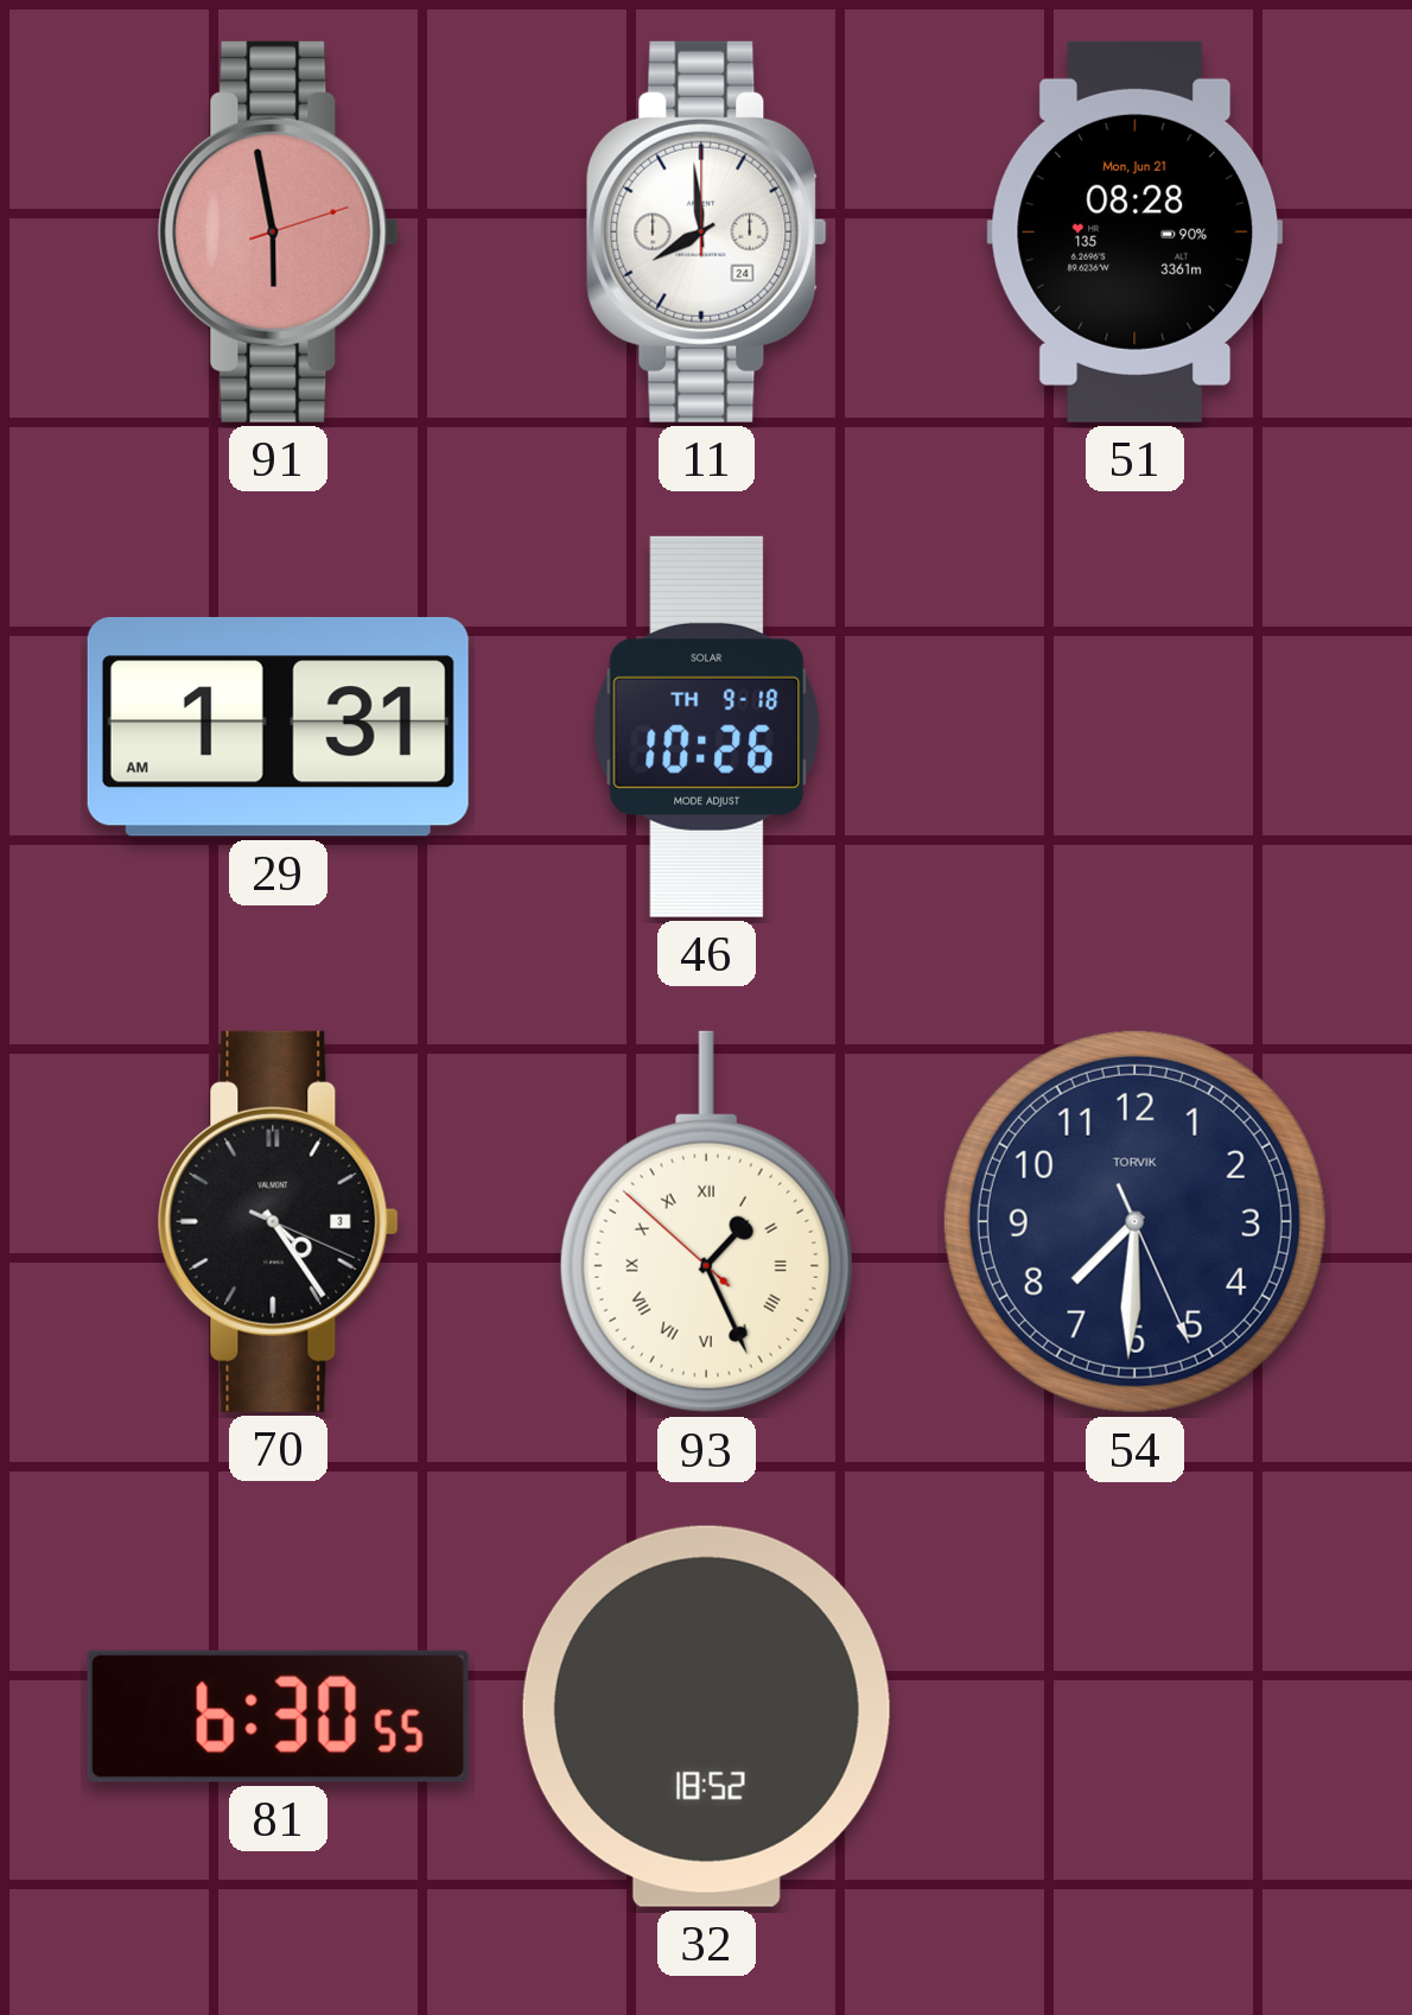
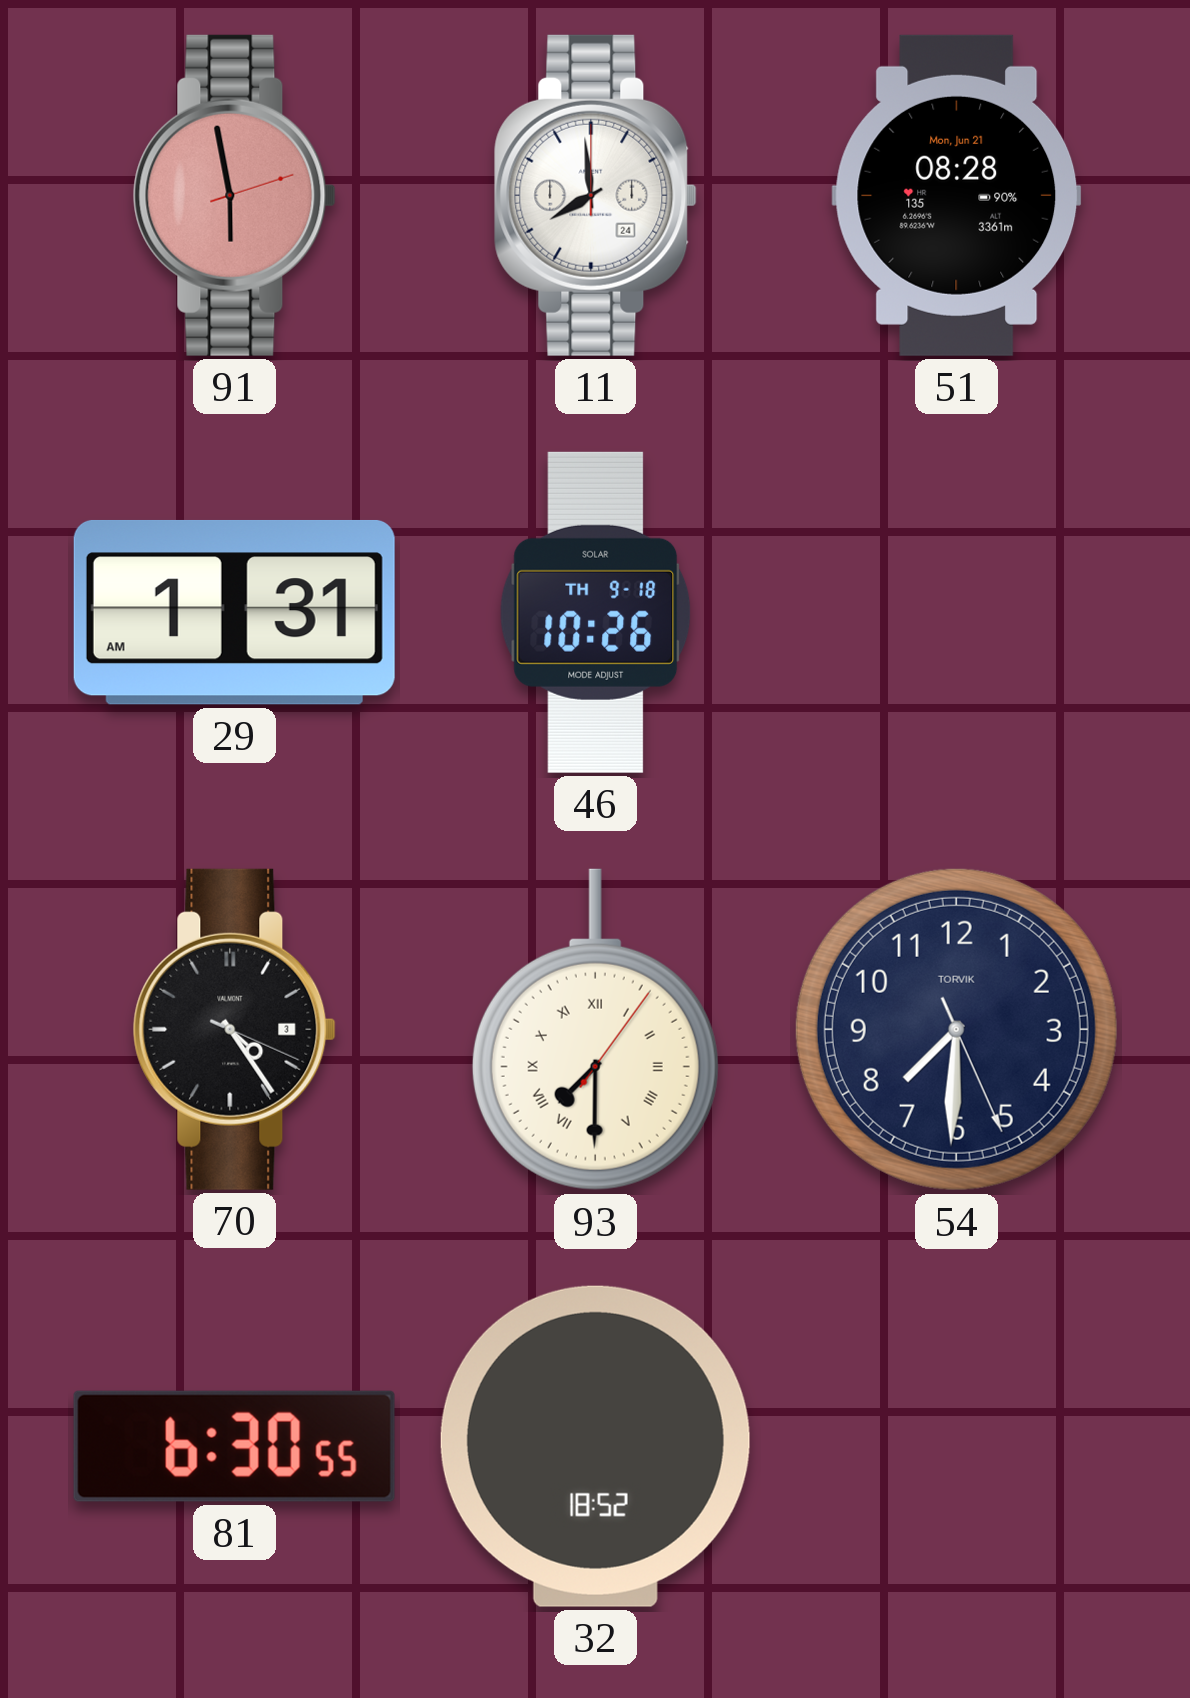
93: 1:25 -> 7:30 (595, 1030)
